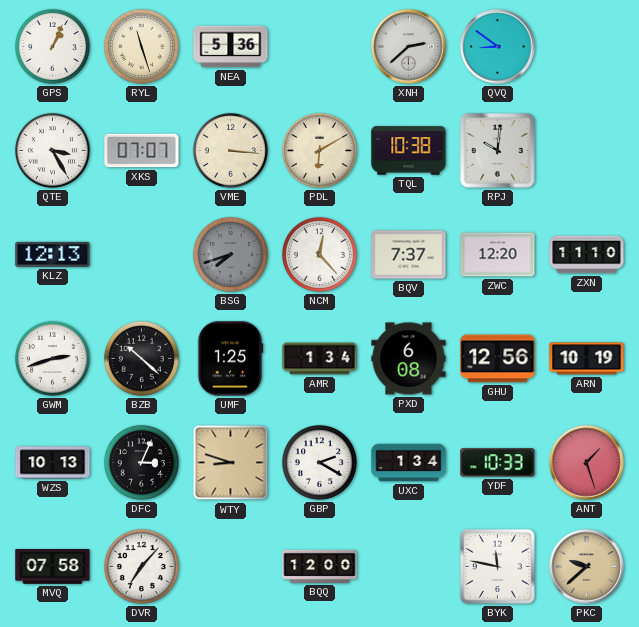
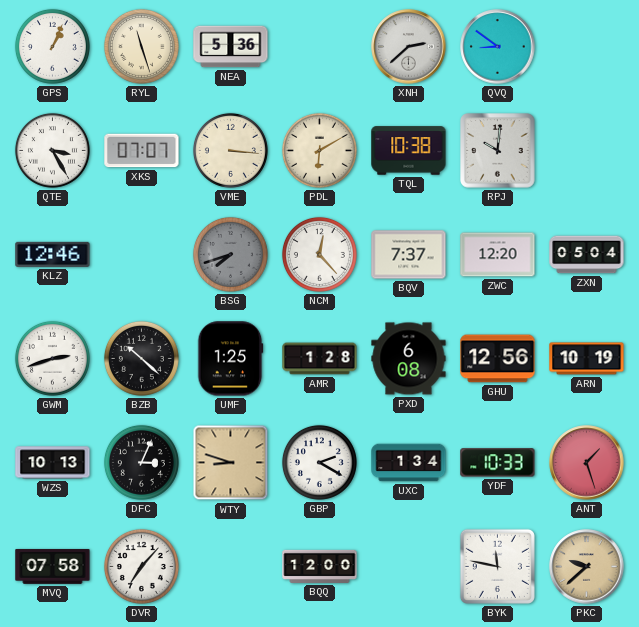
KLZ: 12:13 -> 12:46 (53, 254)
ZXN: 11:10 -> 05:04 (587, 255)
AMR: 1:34 -> 1:28 (320, 359)
